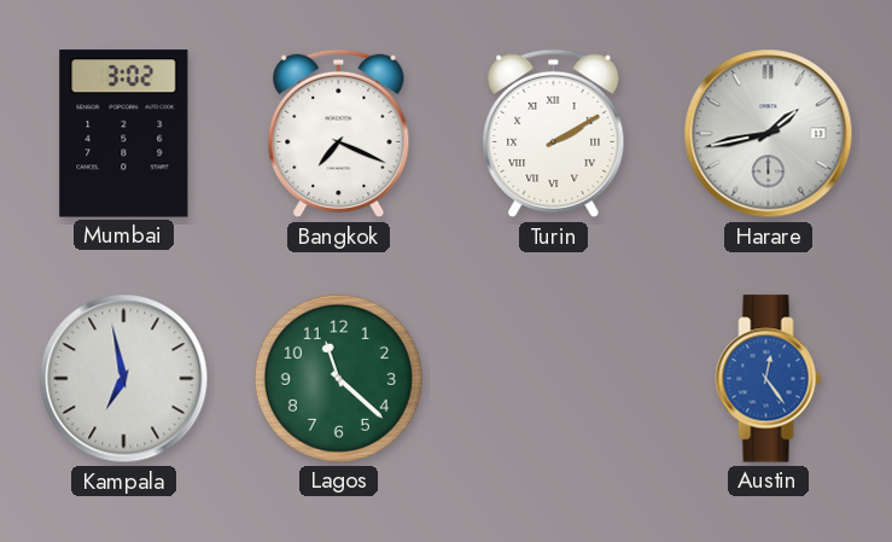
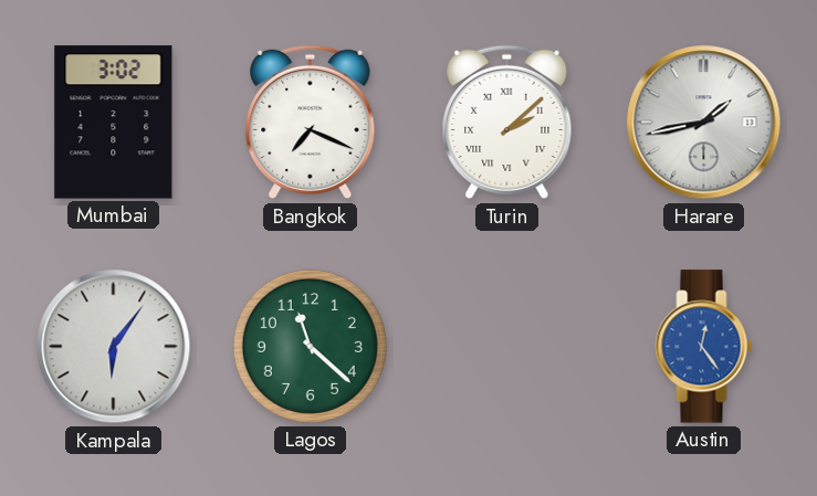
Turin: 2:10 -> 2:08 (507, 123)
Kampala: 6:58 -> 6:06 (114, 347)
